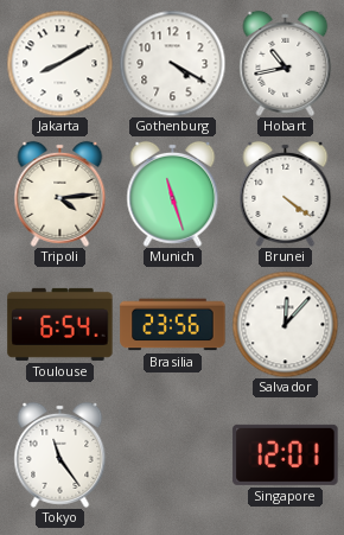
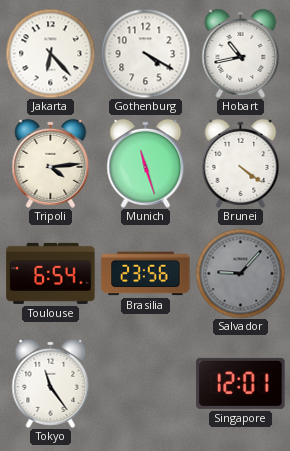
Jakarta: 8:10 -> 6:23 (50, 53)
Salvador: 12:07 -> 9:07 (240, 273)
Salvador dial: white -> grey (240, 273)
